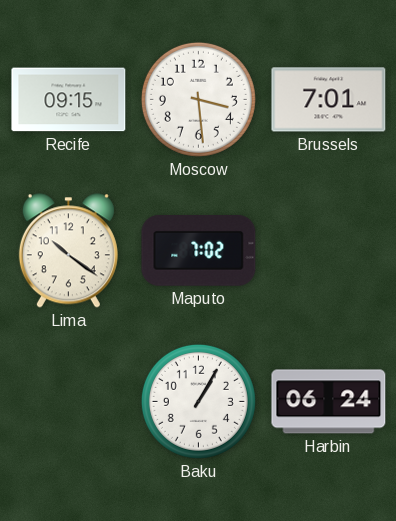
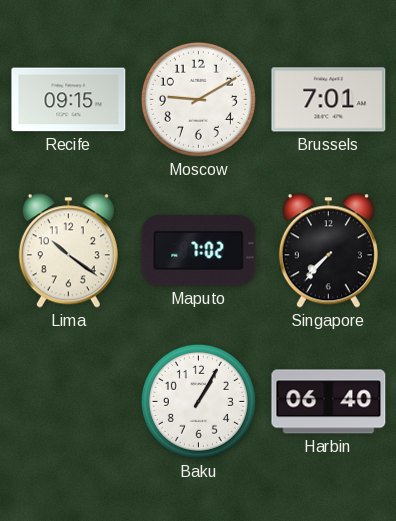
Moscow: 3:29 -> 9:10 (198, 99)
Singapore: none -> 7:37 (328, 251)
Harbin: 06:24 -> 06:40 (329, 402)
